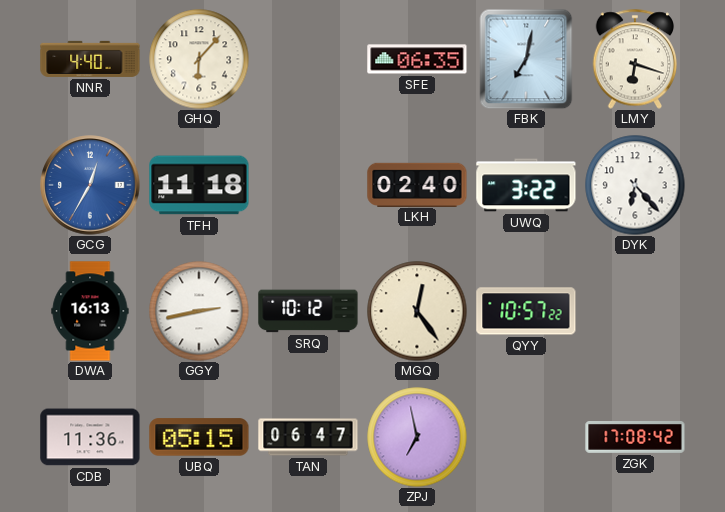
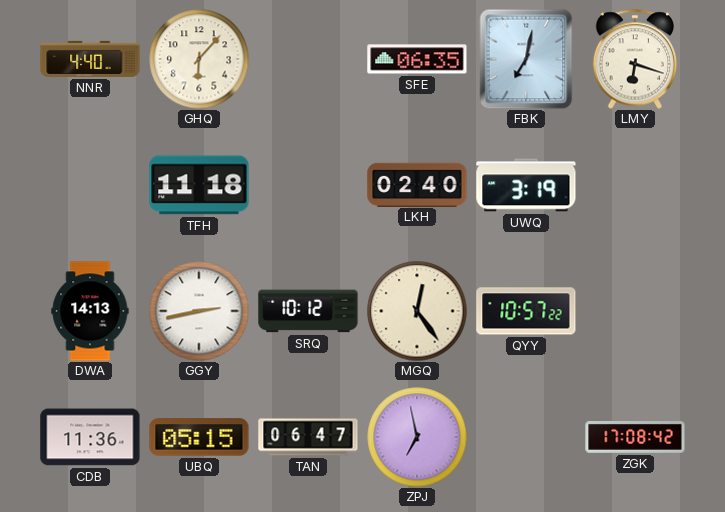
GCG: 12:35 -> none (90, 185)
UWQ: 3:22 -> 3:19 (526, 185)
DYK: 6:23 -> none (635, 185)
DWA: 16:13 -> 14:13 (90, 311)
